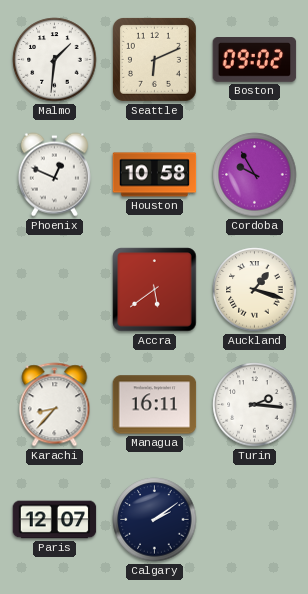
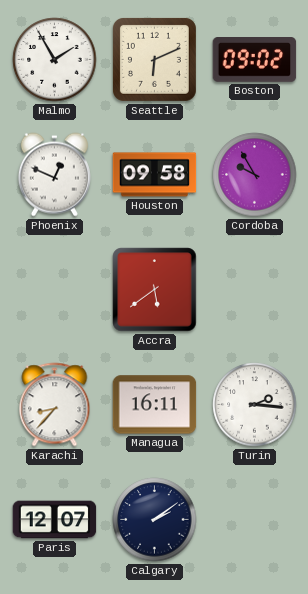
Malmo: 1:31 -> 1:55 (55, 60)
Houston: 10:58 -> 09:58 (155, 175)
Auckland: 1:18 -> none (255, 290)
